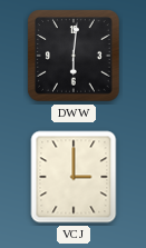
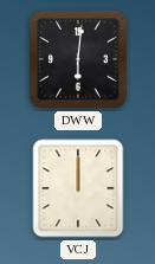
VCJ: 3:00 -> 12:00 (78, 188)
